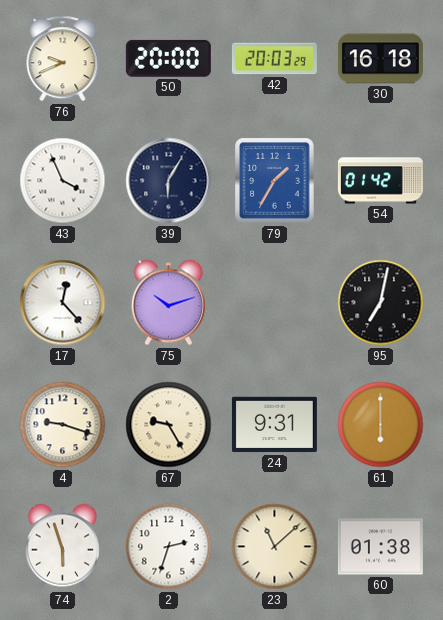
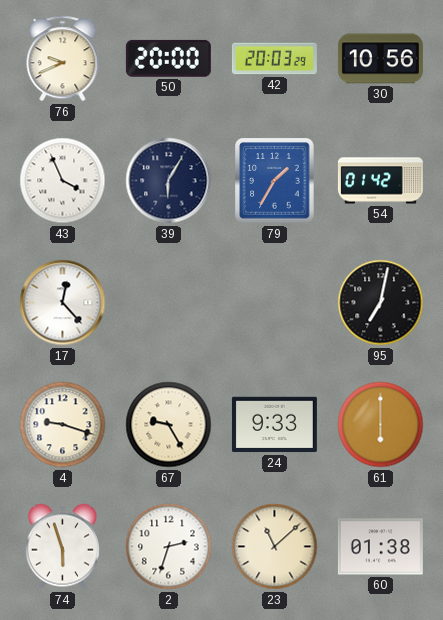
30: 16:18 -> 10:56 (380, 59)
75: 10:12 -> none (168, 303)
24: 9:31 -> 9:33 (274, 425)
